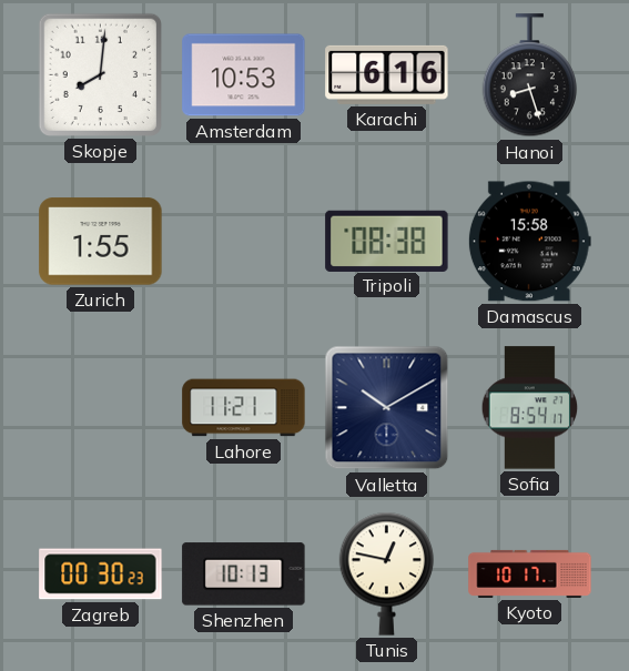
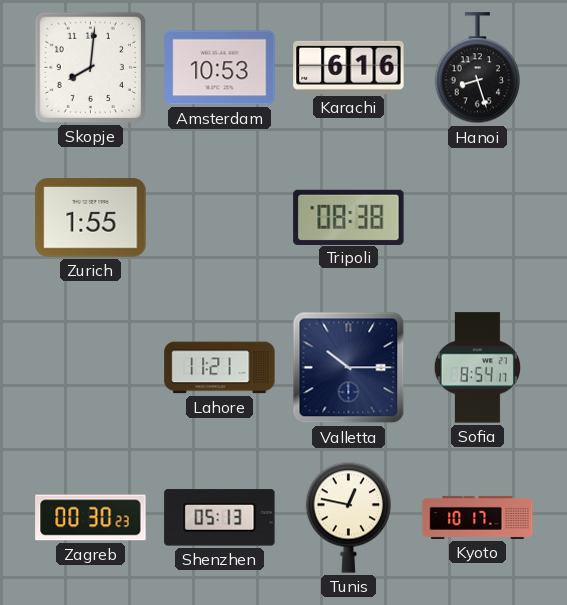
Damascus: 15:58 -> none (529, 242)
Valletta: 10:10 -> 10:15 (349, 368)
Shenzhen: 10:13 -> 05:13 (220, 518)
